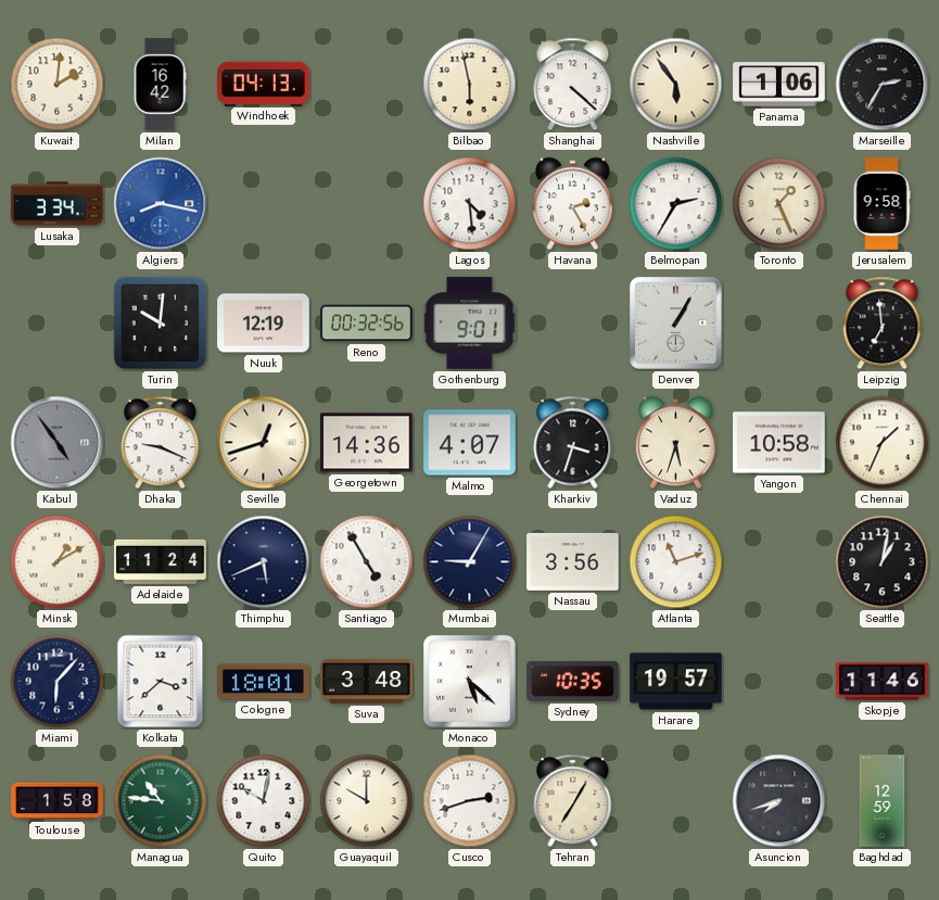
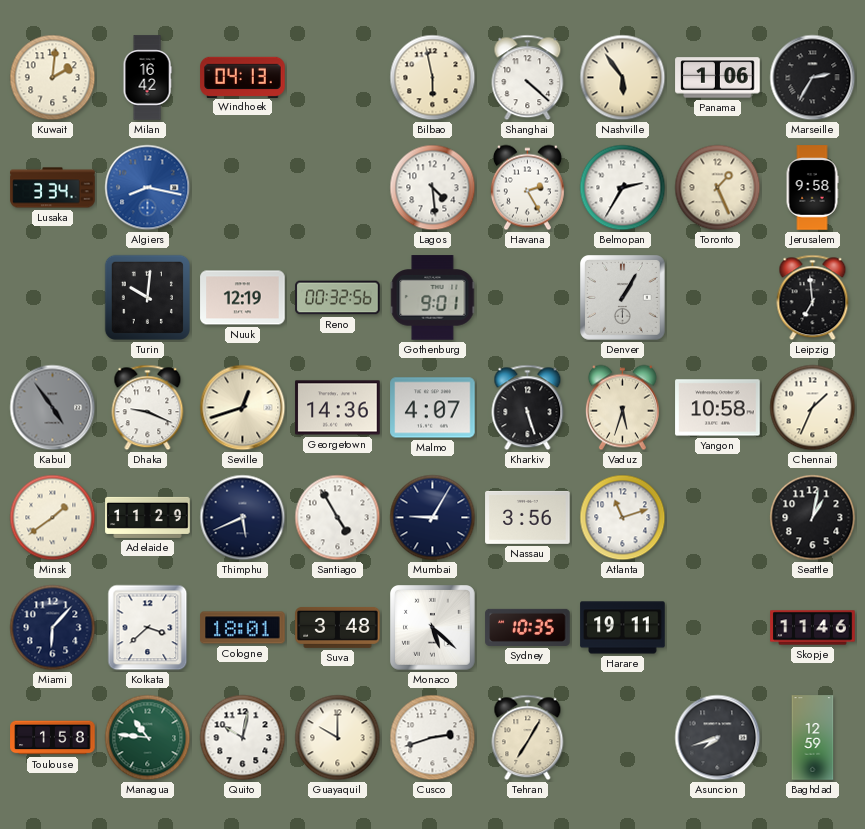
Kharkiv: 3:33 -> 5:27 (528, 408)
Minsk: 1:10 -> 1:39 (53, 518)
Adelaide: 11:24 -> 11:29 (148, 517)
Harare: 19:57 -> 19:11 (623, 628)
